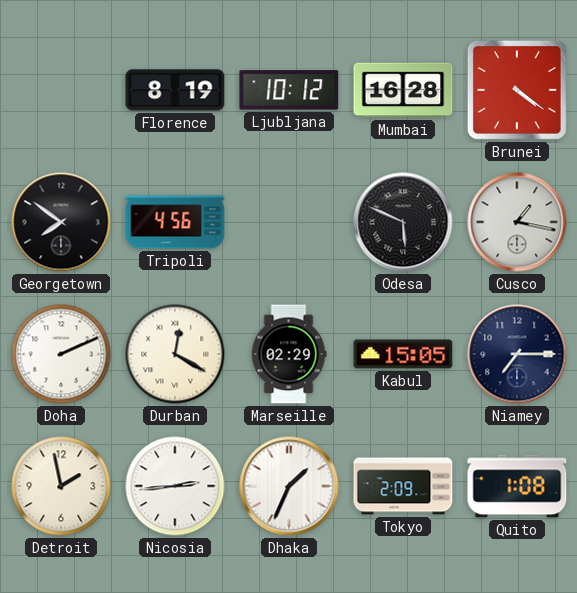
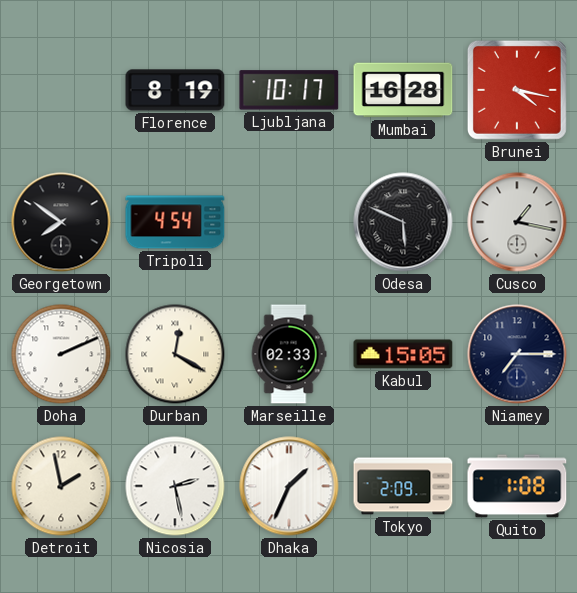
Ljubljana: 10:12 -> 10:17 (289, 90)
Brunei: 4:21 -> 4:17 (517, 90)
Tripoli: 4:56 -> 4:54 (175, 222)
Marseille: 02:29 -> 02:33 (289, 354)
Nicosia: 2:44 -> 2:28 (175, 486)
